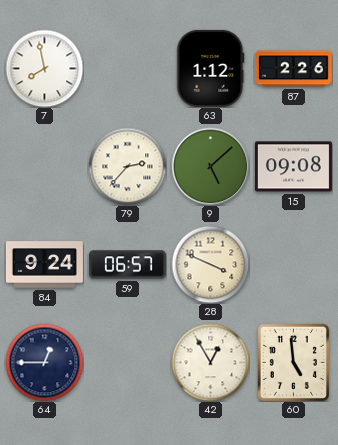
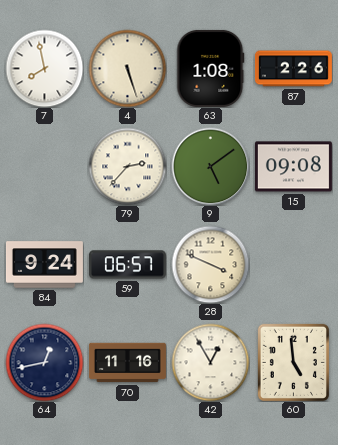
4: none -> 5:27 (127, 68)
63: 1:12 -> 1:08 (211, 68)
9: 5:08 -> 5:09 (210, 166)
64: 12:45 -> 12:43 (44, 362)
70: none -> 11:16 (127, 363)
